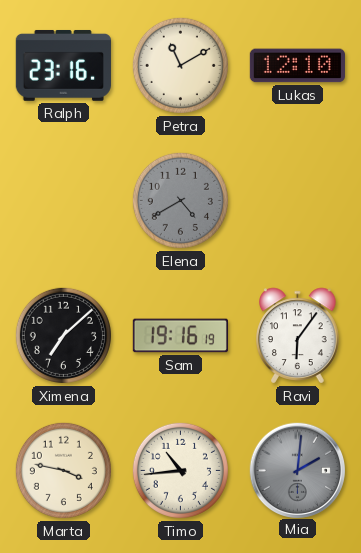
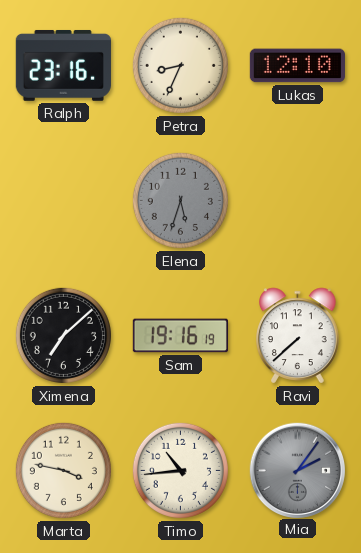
Petra: 11:10 -> 8:34 (180, 65)
Elena: 4:40 -> 5:33 (180, 200)
Ravi: 6:06 -> 7:38 (298, 336)
Mia: 2:01 -> 2:06 (297, 470)
